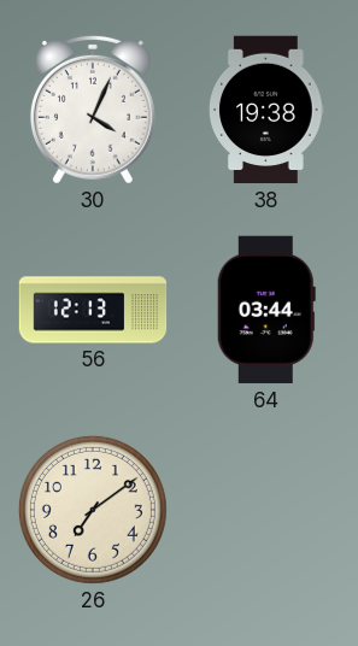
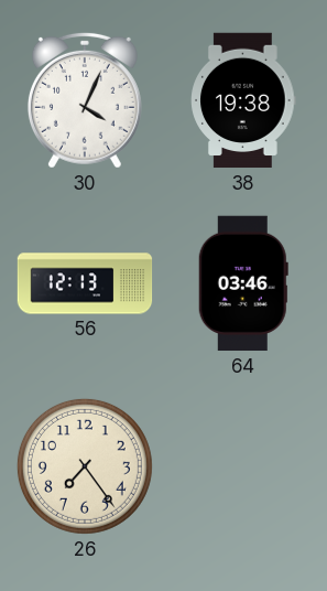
64: 03:44 -> 03:46 (243, 283)
26: 7:09 -> 7:24 (85, 466)
